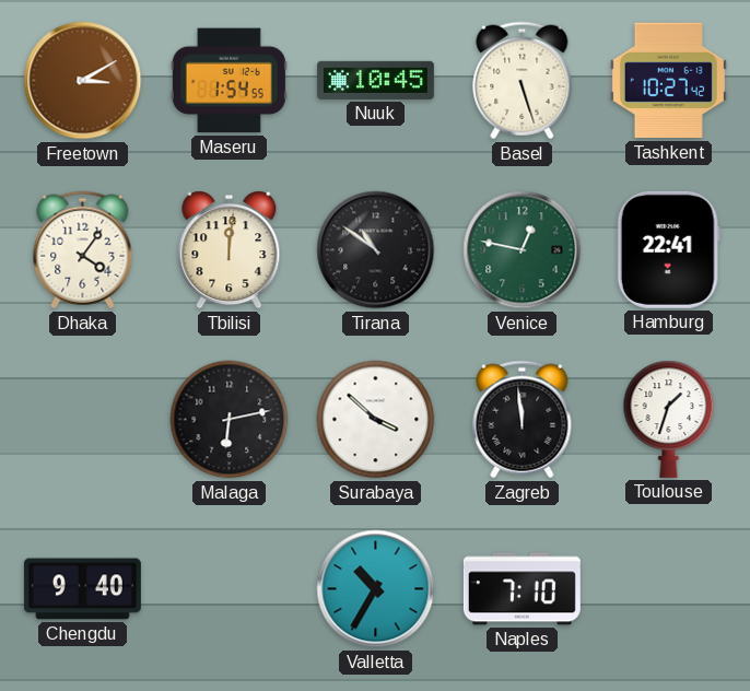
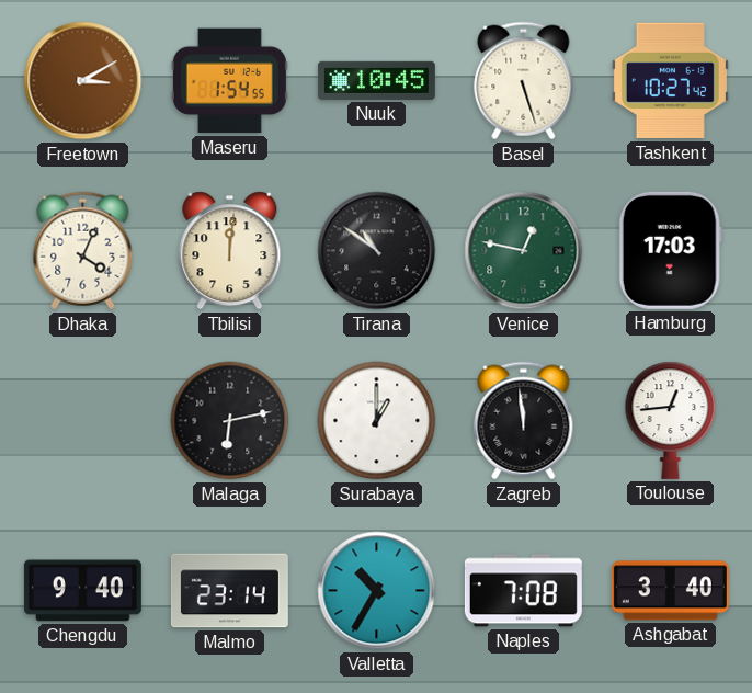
Dhaka: 4:06 -> 4:04 (83, 251)
Hamburg: 22:41 -> 17:03 (670, 250)
Surabaya: 3:52 -> 1:00 (377, 421)
Toulouse: 1:33 -> 12:44 (671, 420)
Malmo: none -> 23:14 (229, 591)
Naples: 7:10 -> 7:08 (523, 591)
Ashgabat: none -> 3:40 (670, 591)
